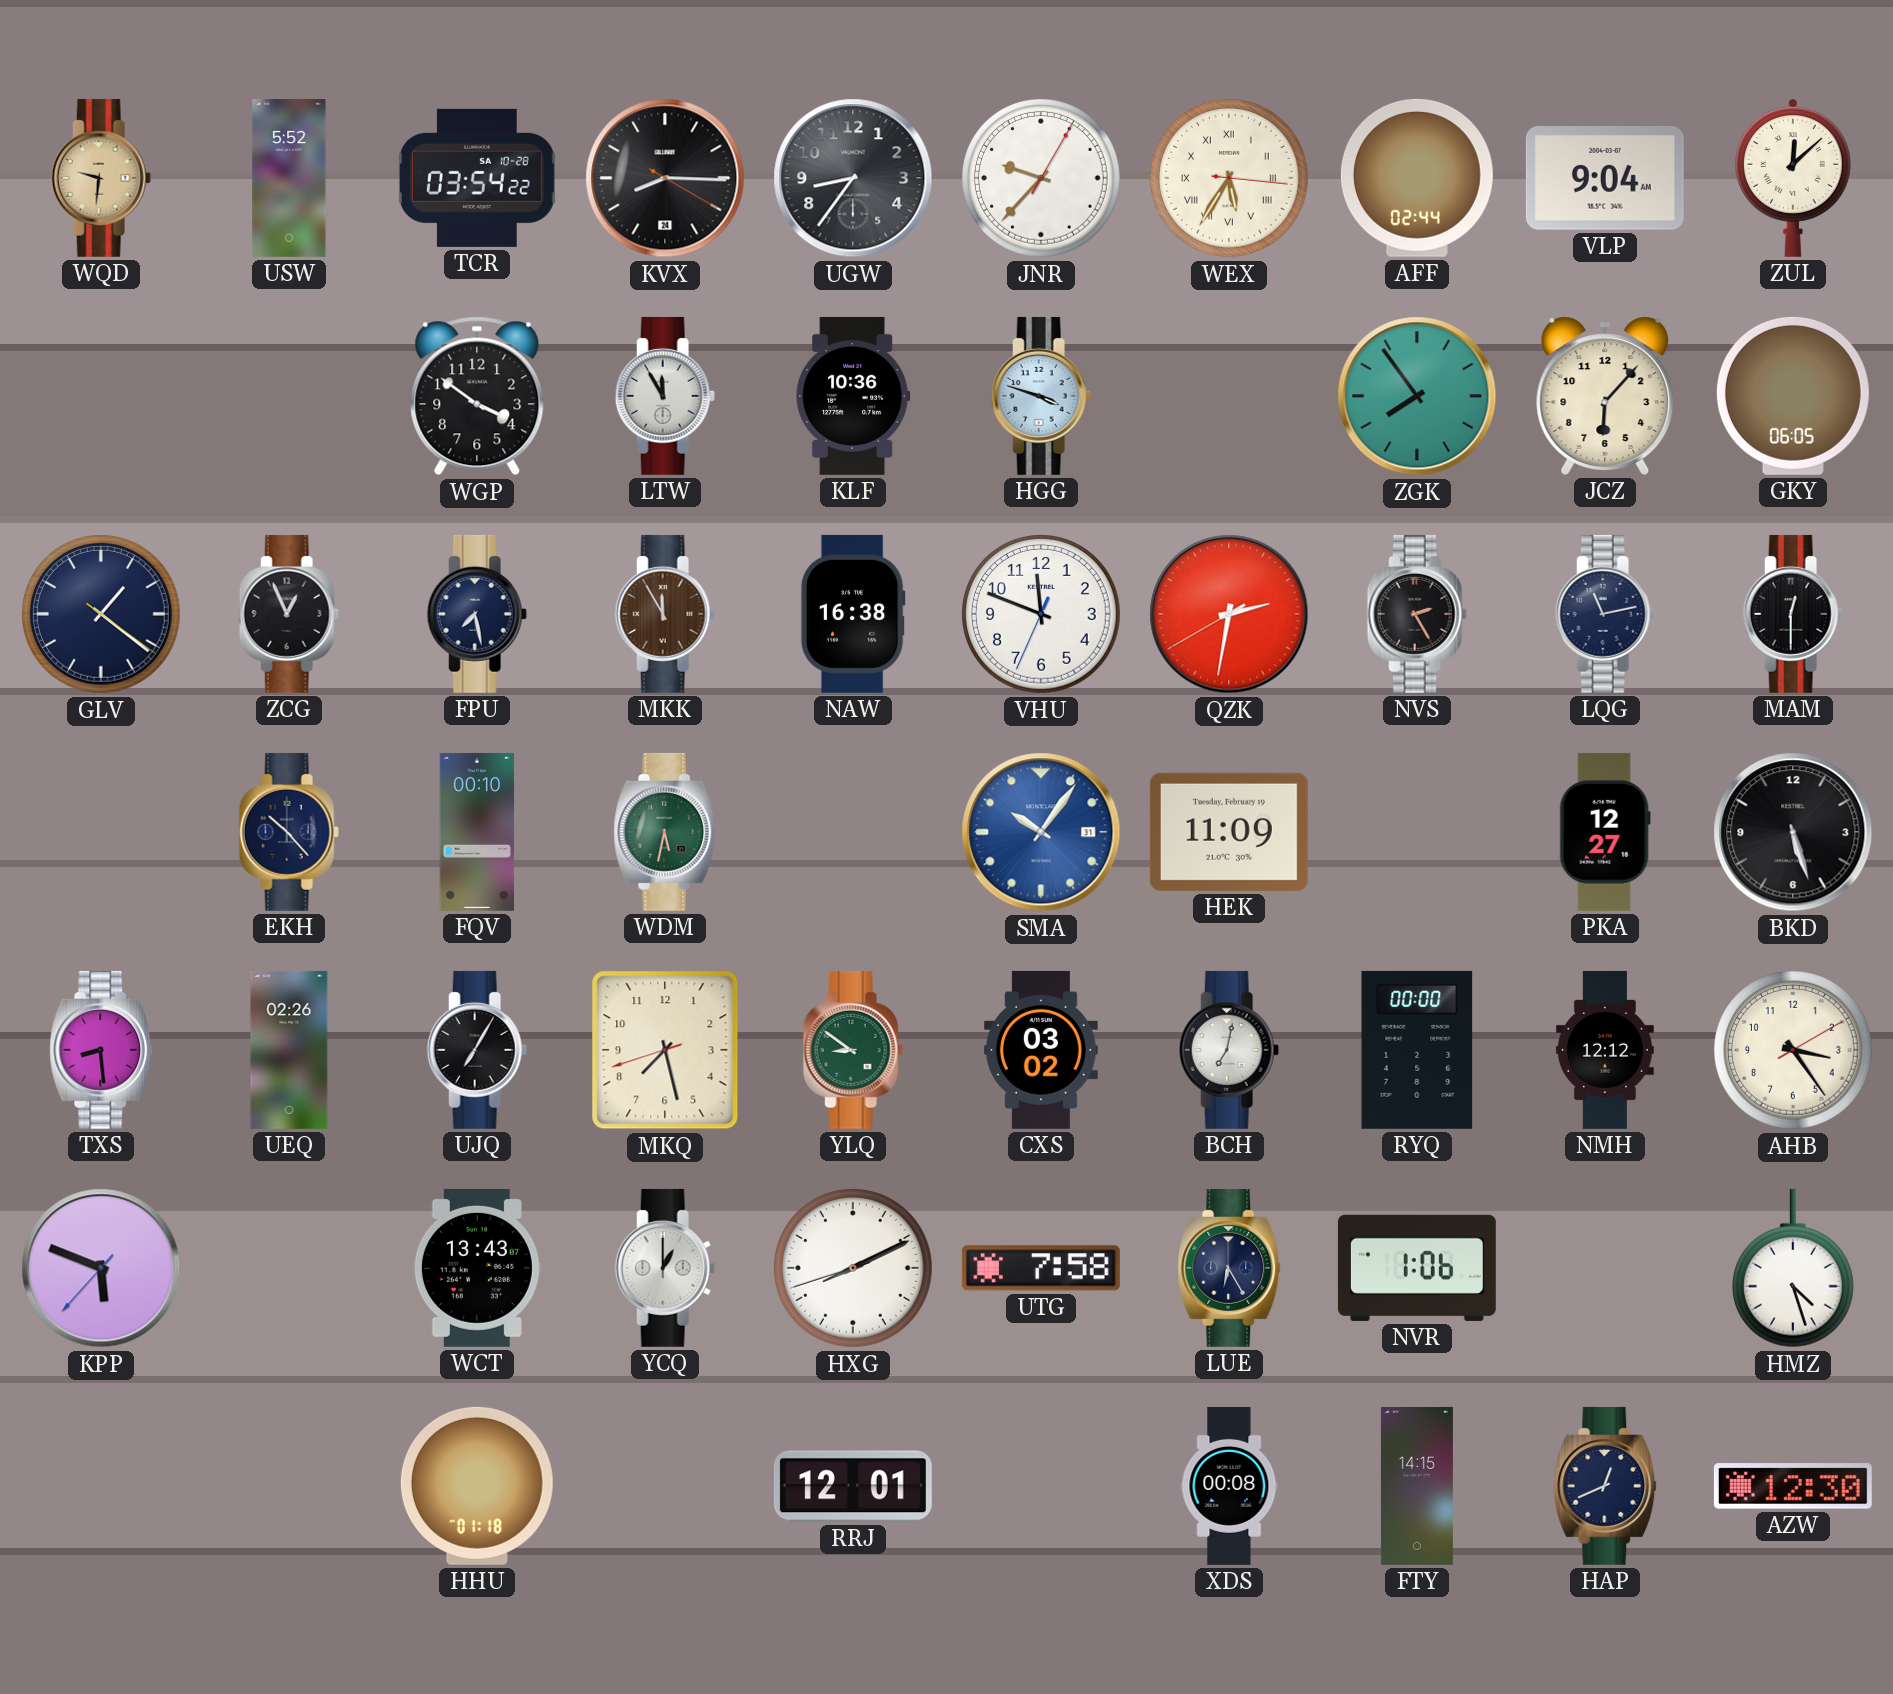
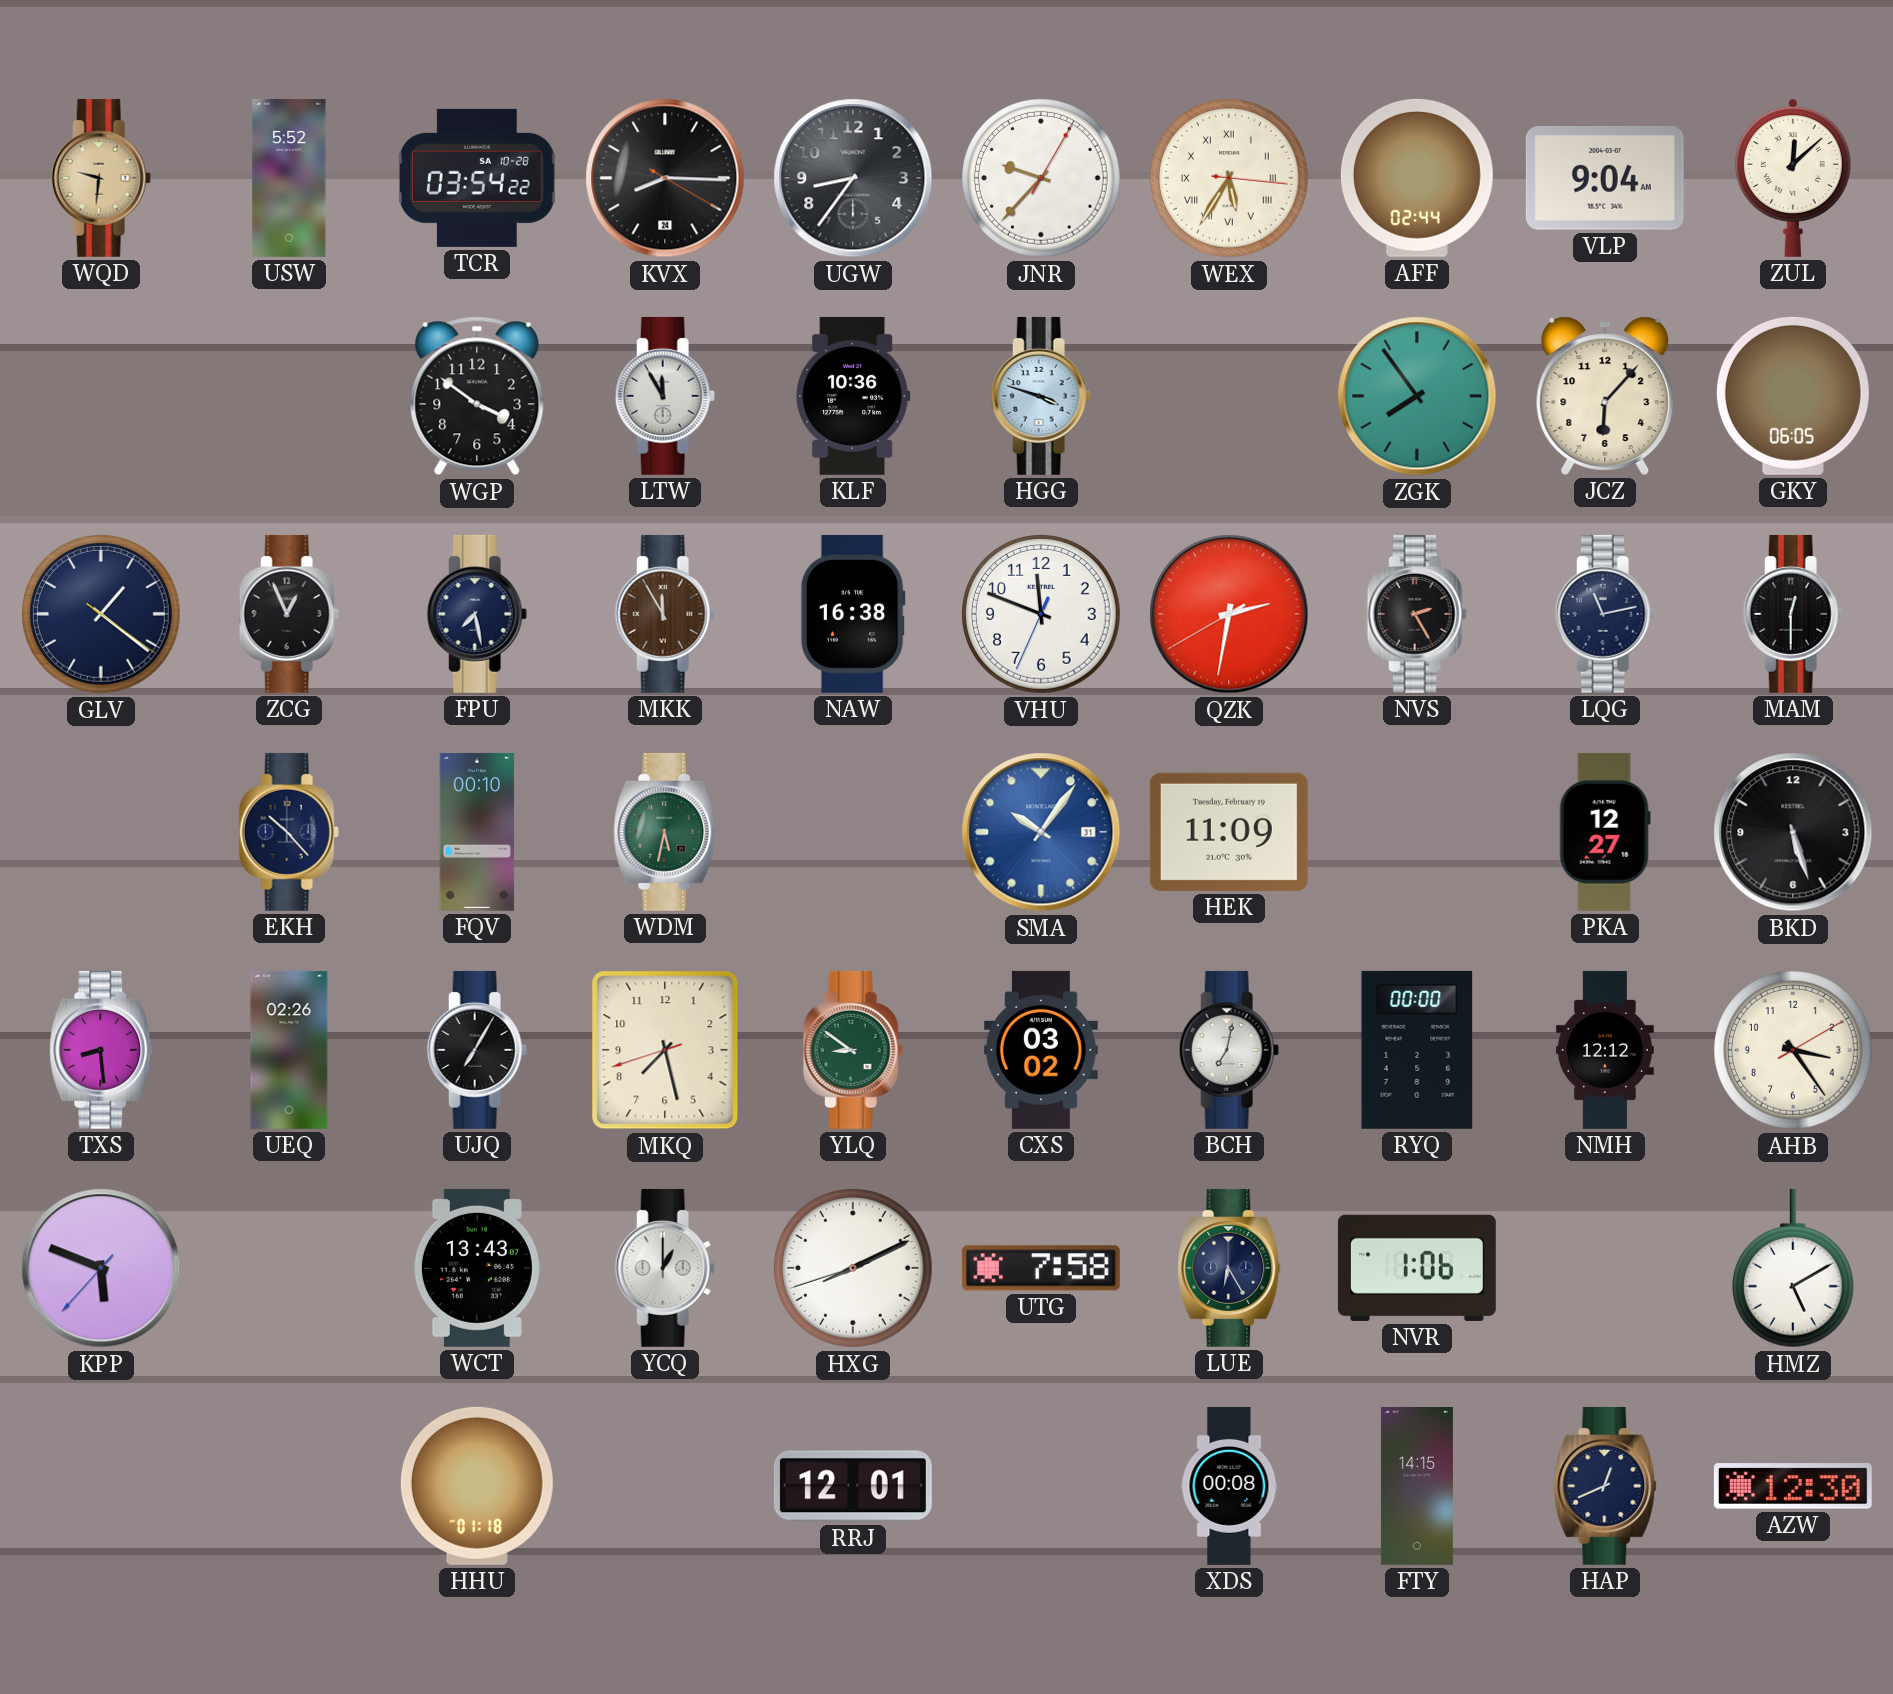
HMZ: 4:27 -> 5:10 (1793, 1268)
